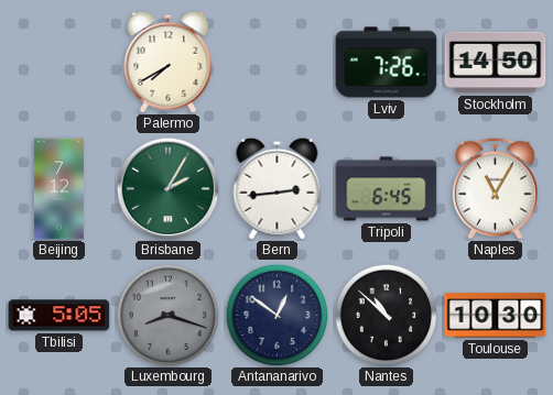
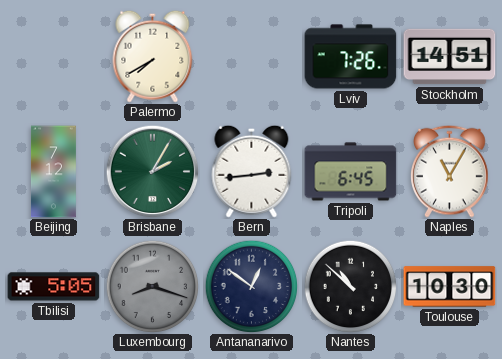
Stockholm: 14:50 -> 14:51 (450, 57)
